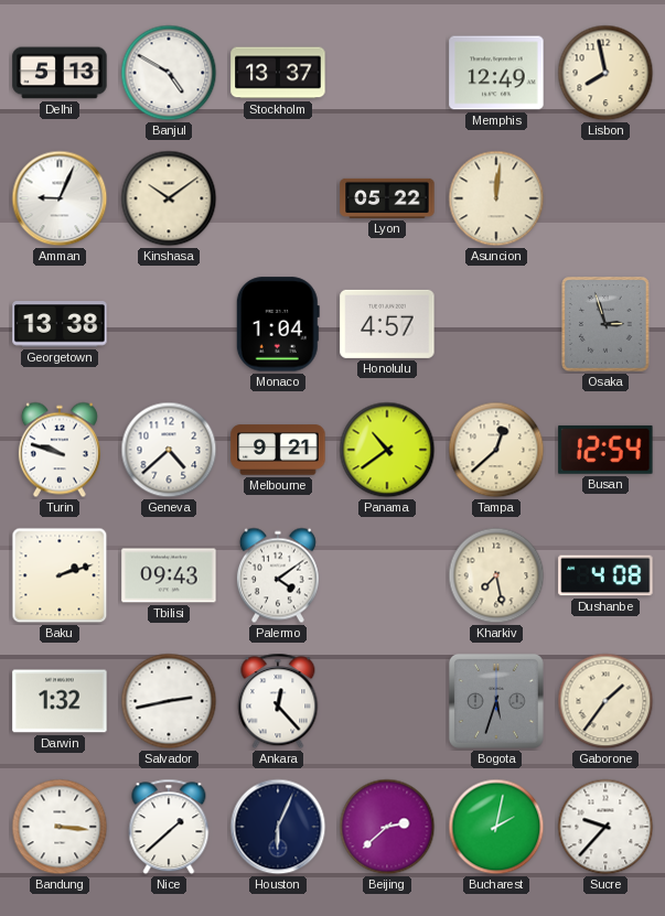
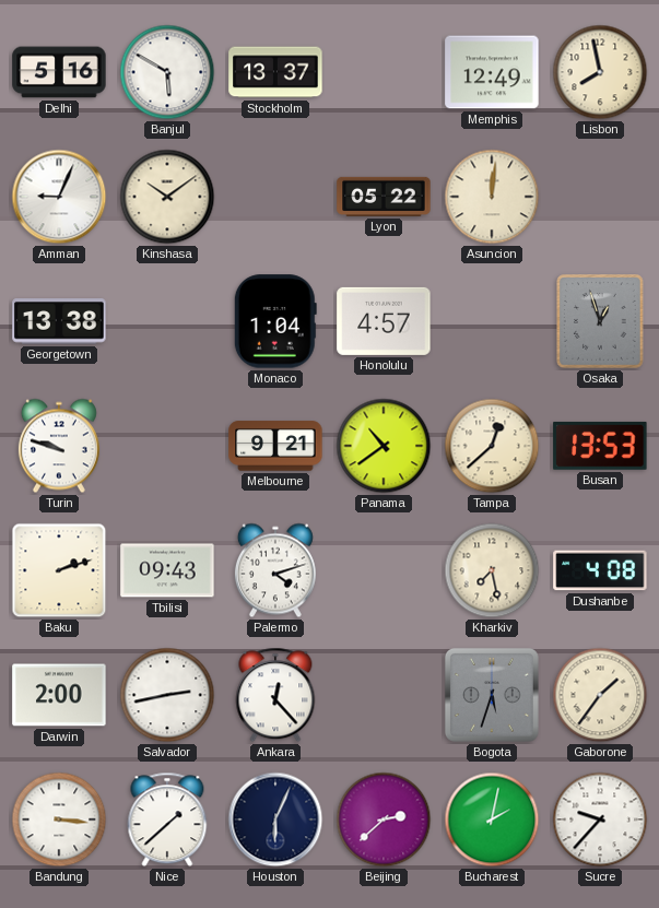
Delhi: 5:13 -> 5:16 (59, 72)
Banjul: 4:50 -> 5:50 (167, 72)
Osaka: 2:57 -> 12:57 (601, 322)
Geneva: 4:38 -> none (169, 450)
Busan: 12:54 -> 13:53 (600, 446)
Palermo: 4:09 -> 4:12 (275, 570)
Darwin: 1:32 -> 2:00 (59, 695)
